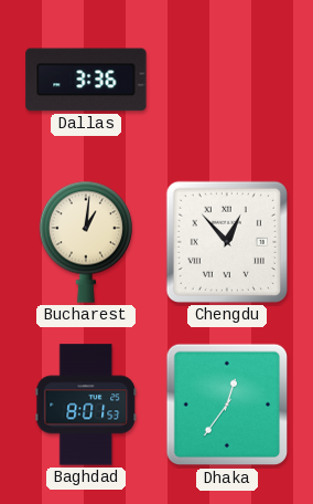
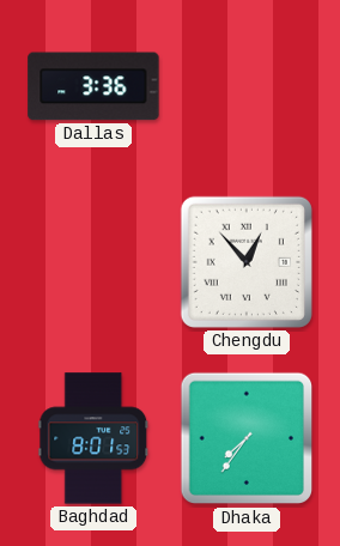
Bucharest: 1:01 -> none (86, 242)
Dhaka: 12:36 -> 7:36 (247, 438)
